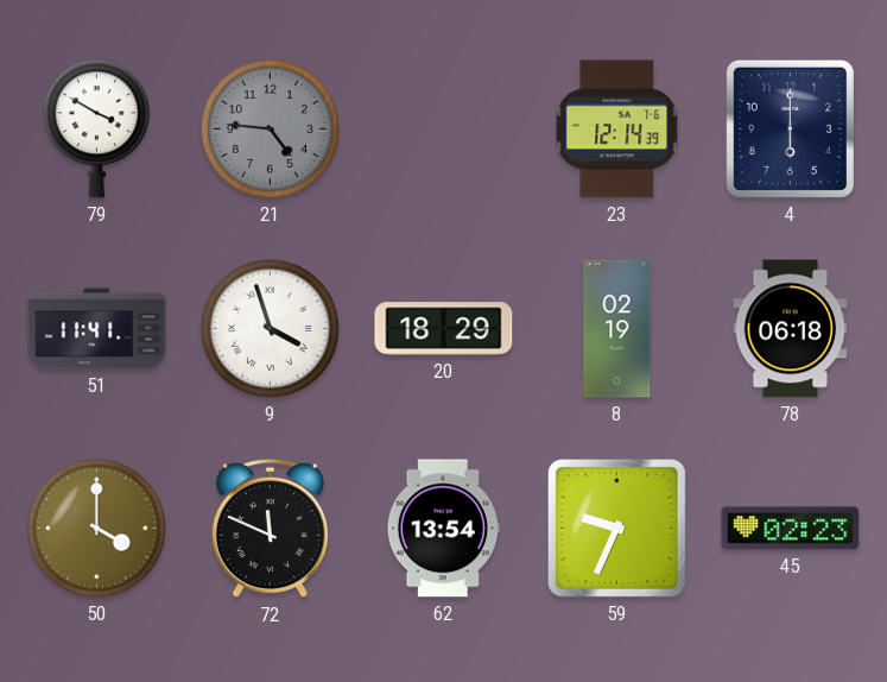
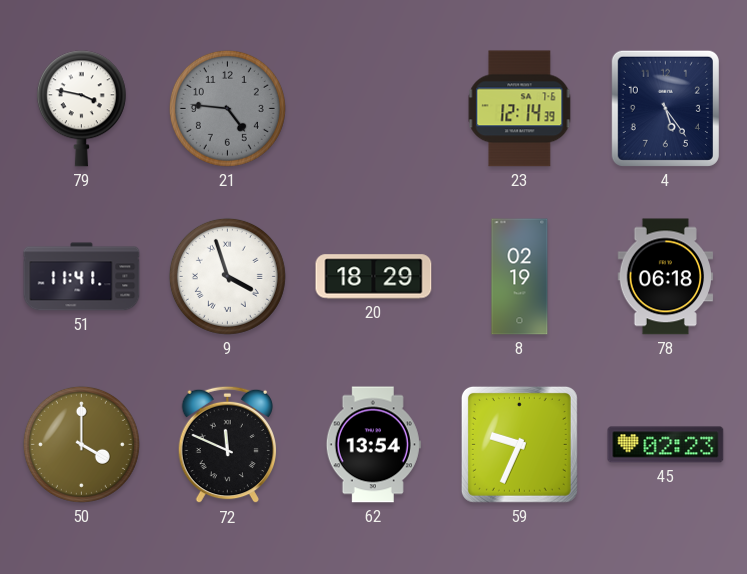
79: 3:50 -> 3:47 (81, 109)
4: 6:00 -> 5:24 (665, 108)
